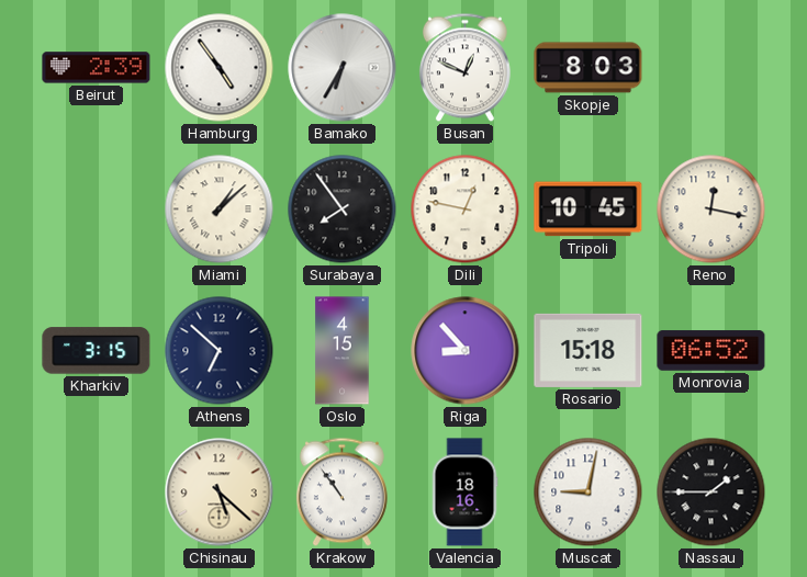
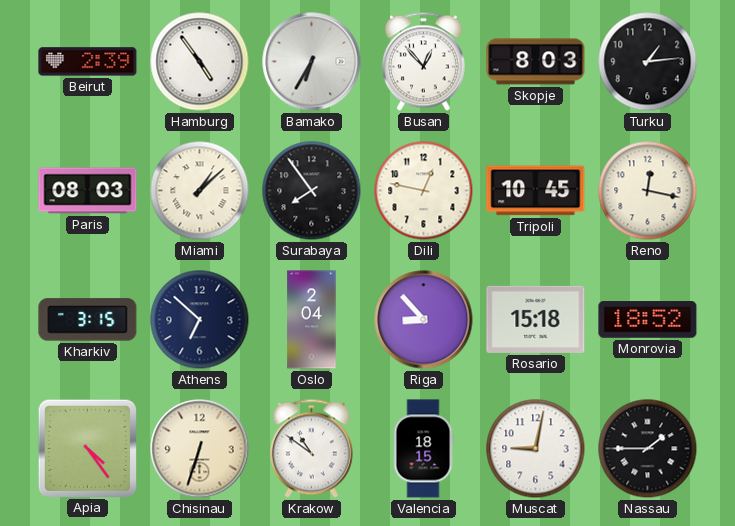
Busan: 12:49 -> 12:53 (423, 62)
Turku: none -> 1:14 (648, 62)
Paris: none -> 08:03 (88, 191)
Oslo: 4:15 -> 2:04 (312, 320)
Monrovia: 06:52 -> 18:52 (648, 320)
Apia: none -> 4:24 (87, 448)
Chisinau: 5:22 -> 6:33 (200, 449)
Krakow: 10:54 -> 10:51 (311, 449)
Valencia: 18:16 -> 18:15 (423, 449)
